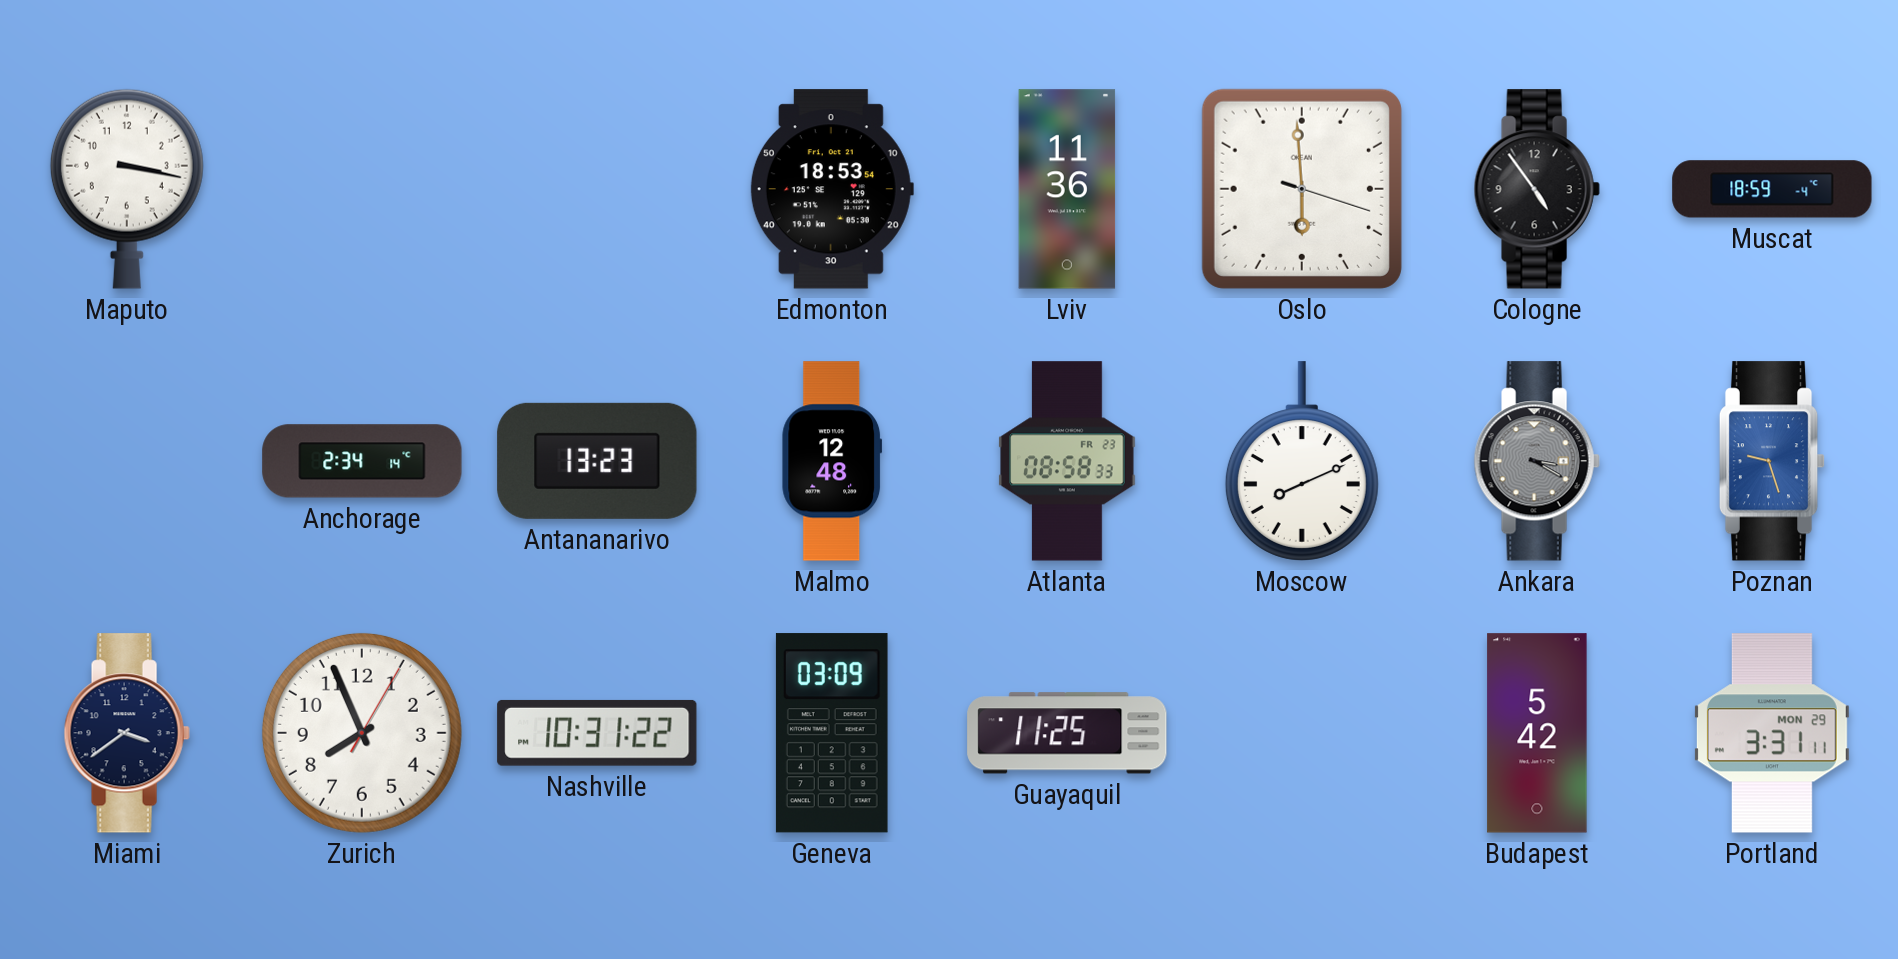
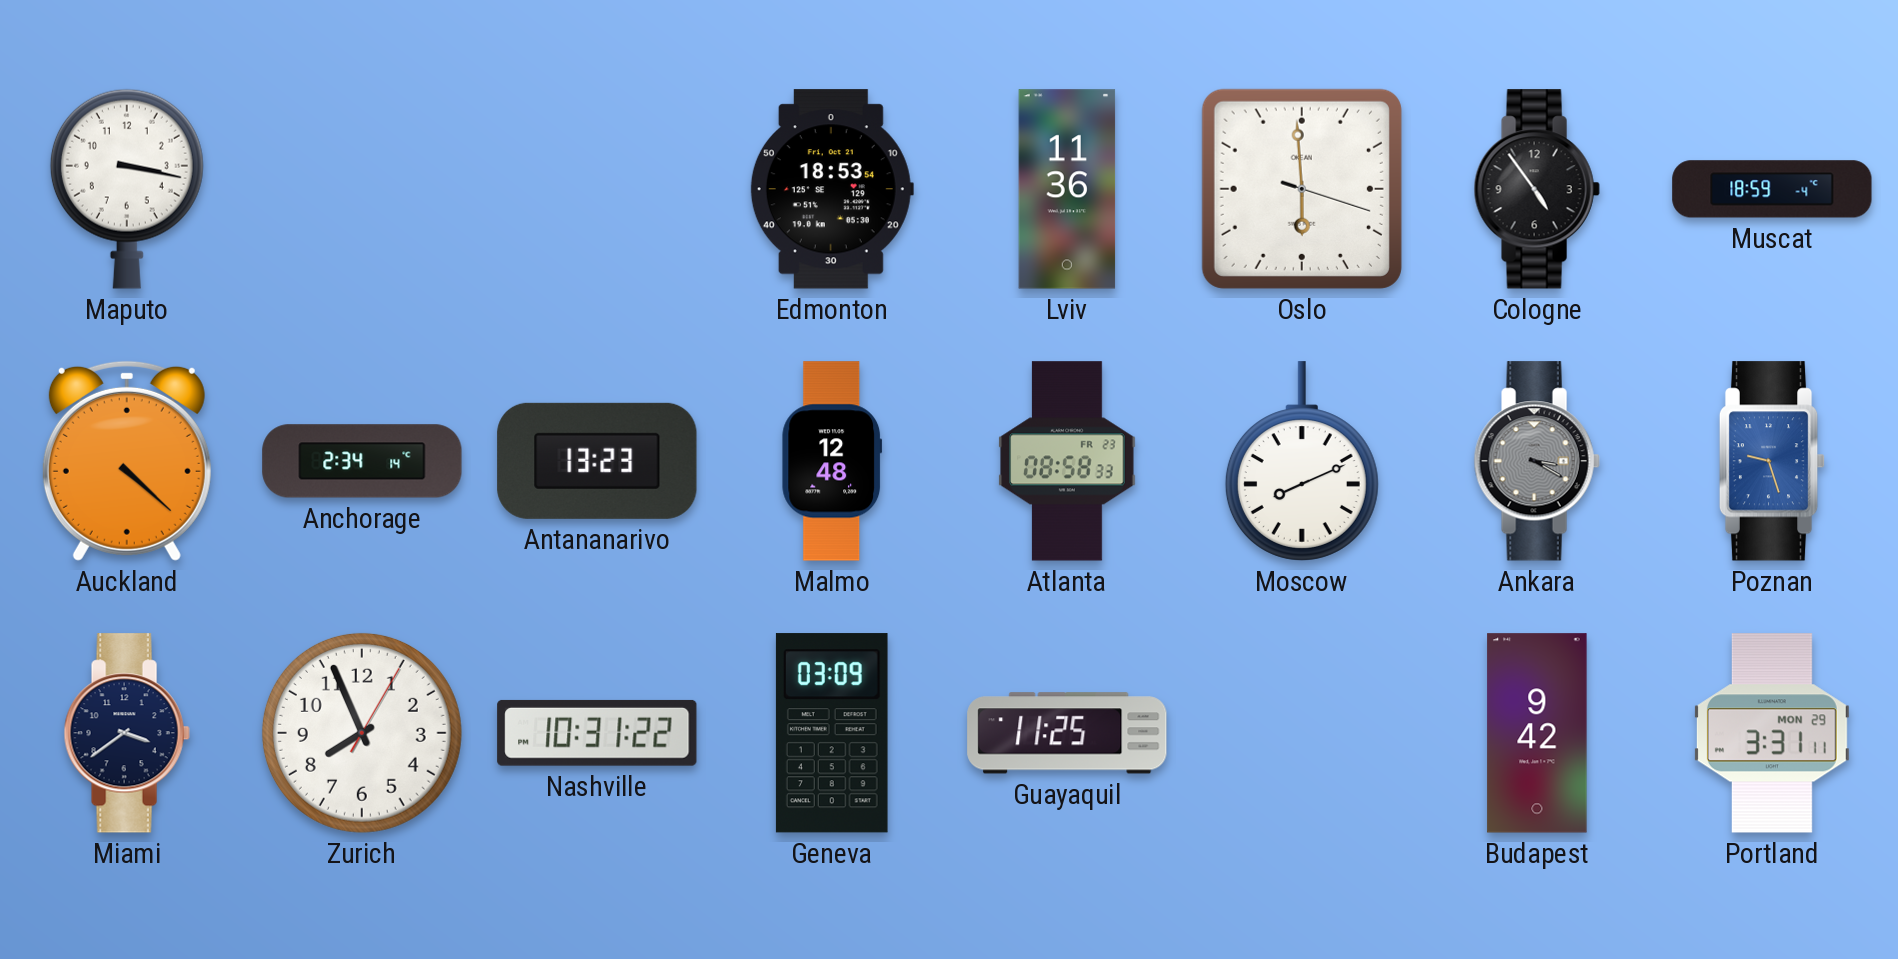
Auckland: none -> 4:22 (127, 461)
Budapest: 5:42 -> 9:42 (1537, 733)
